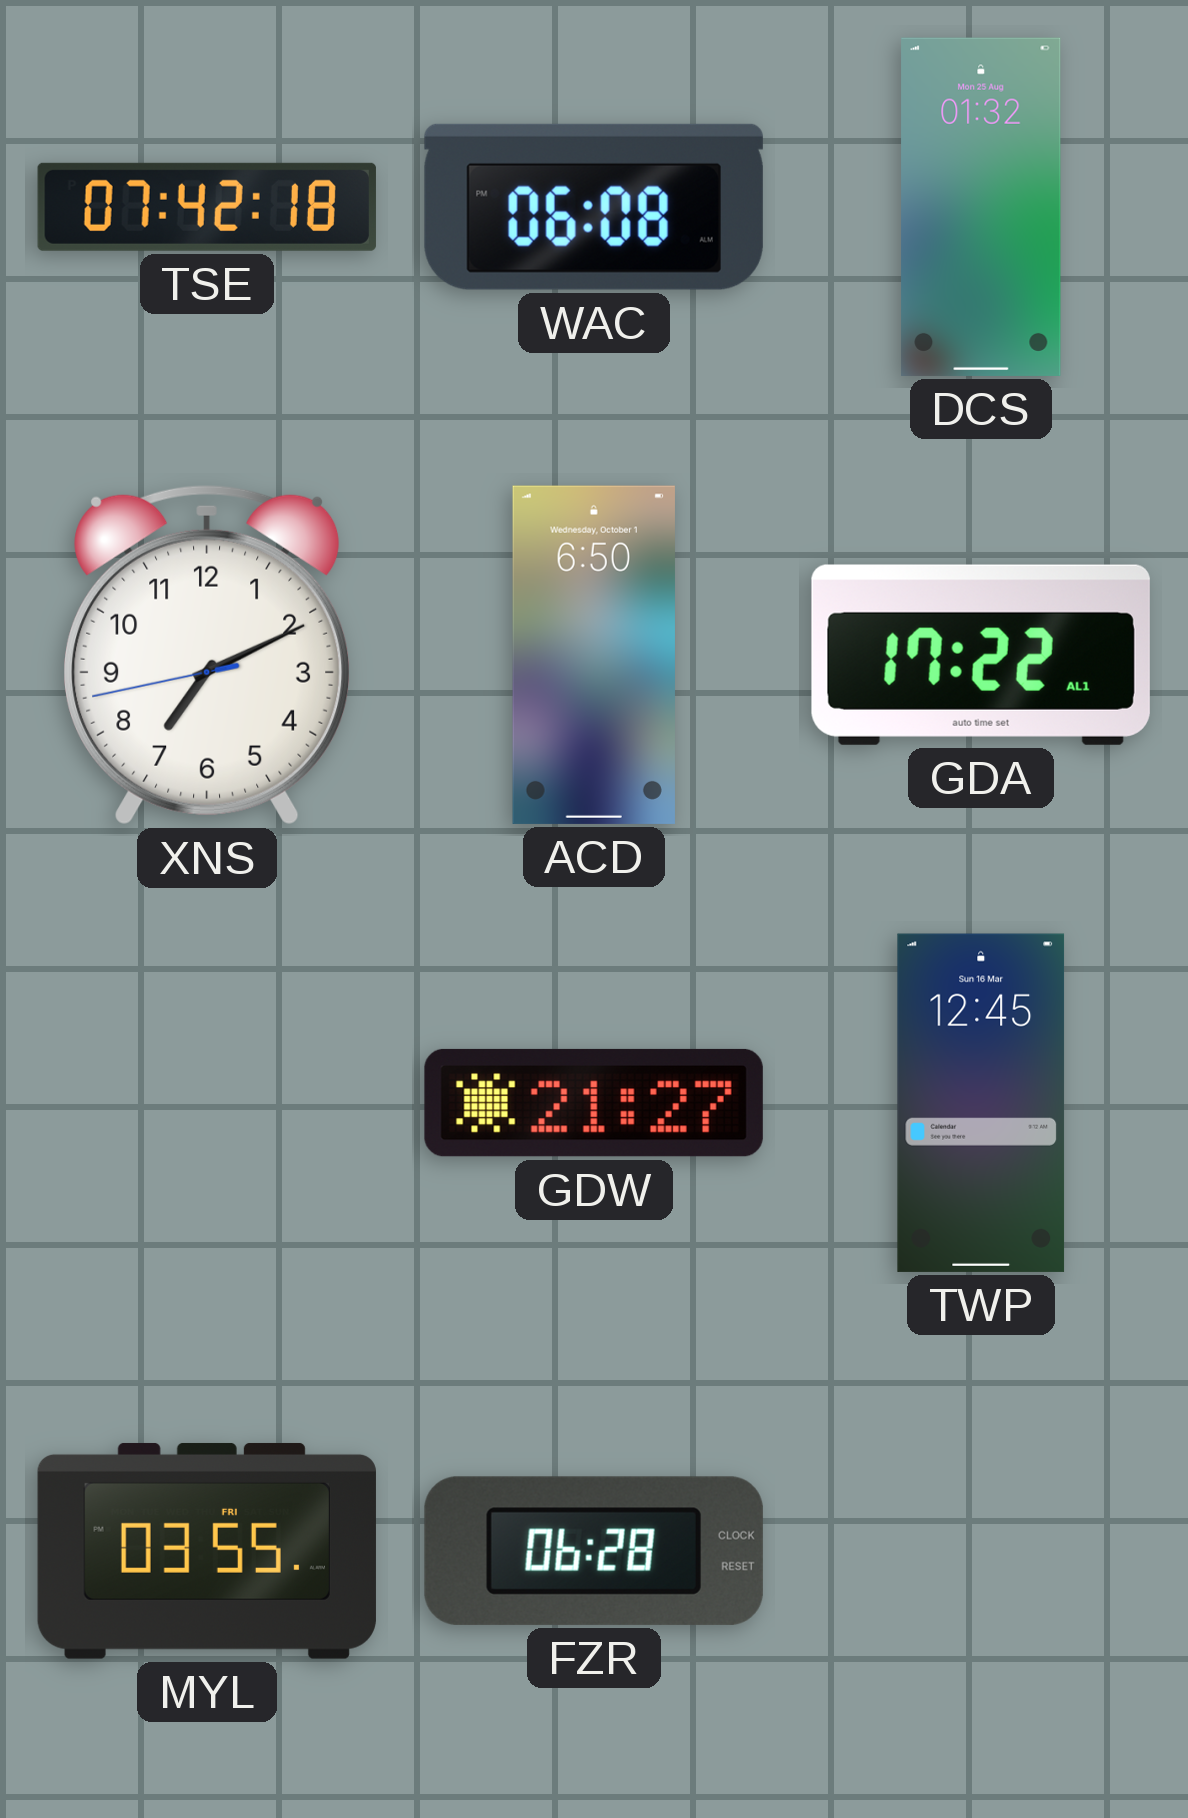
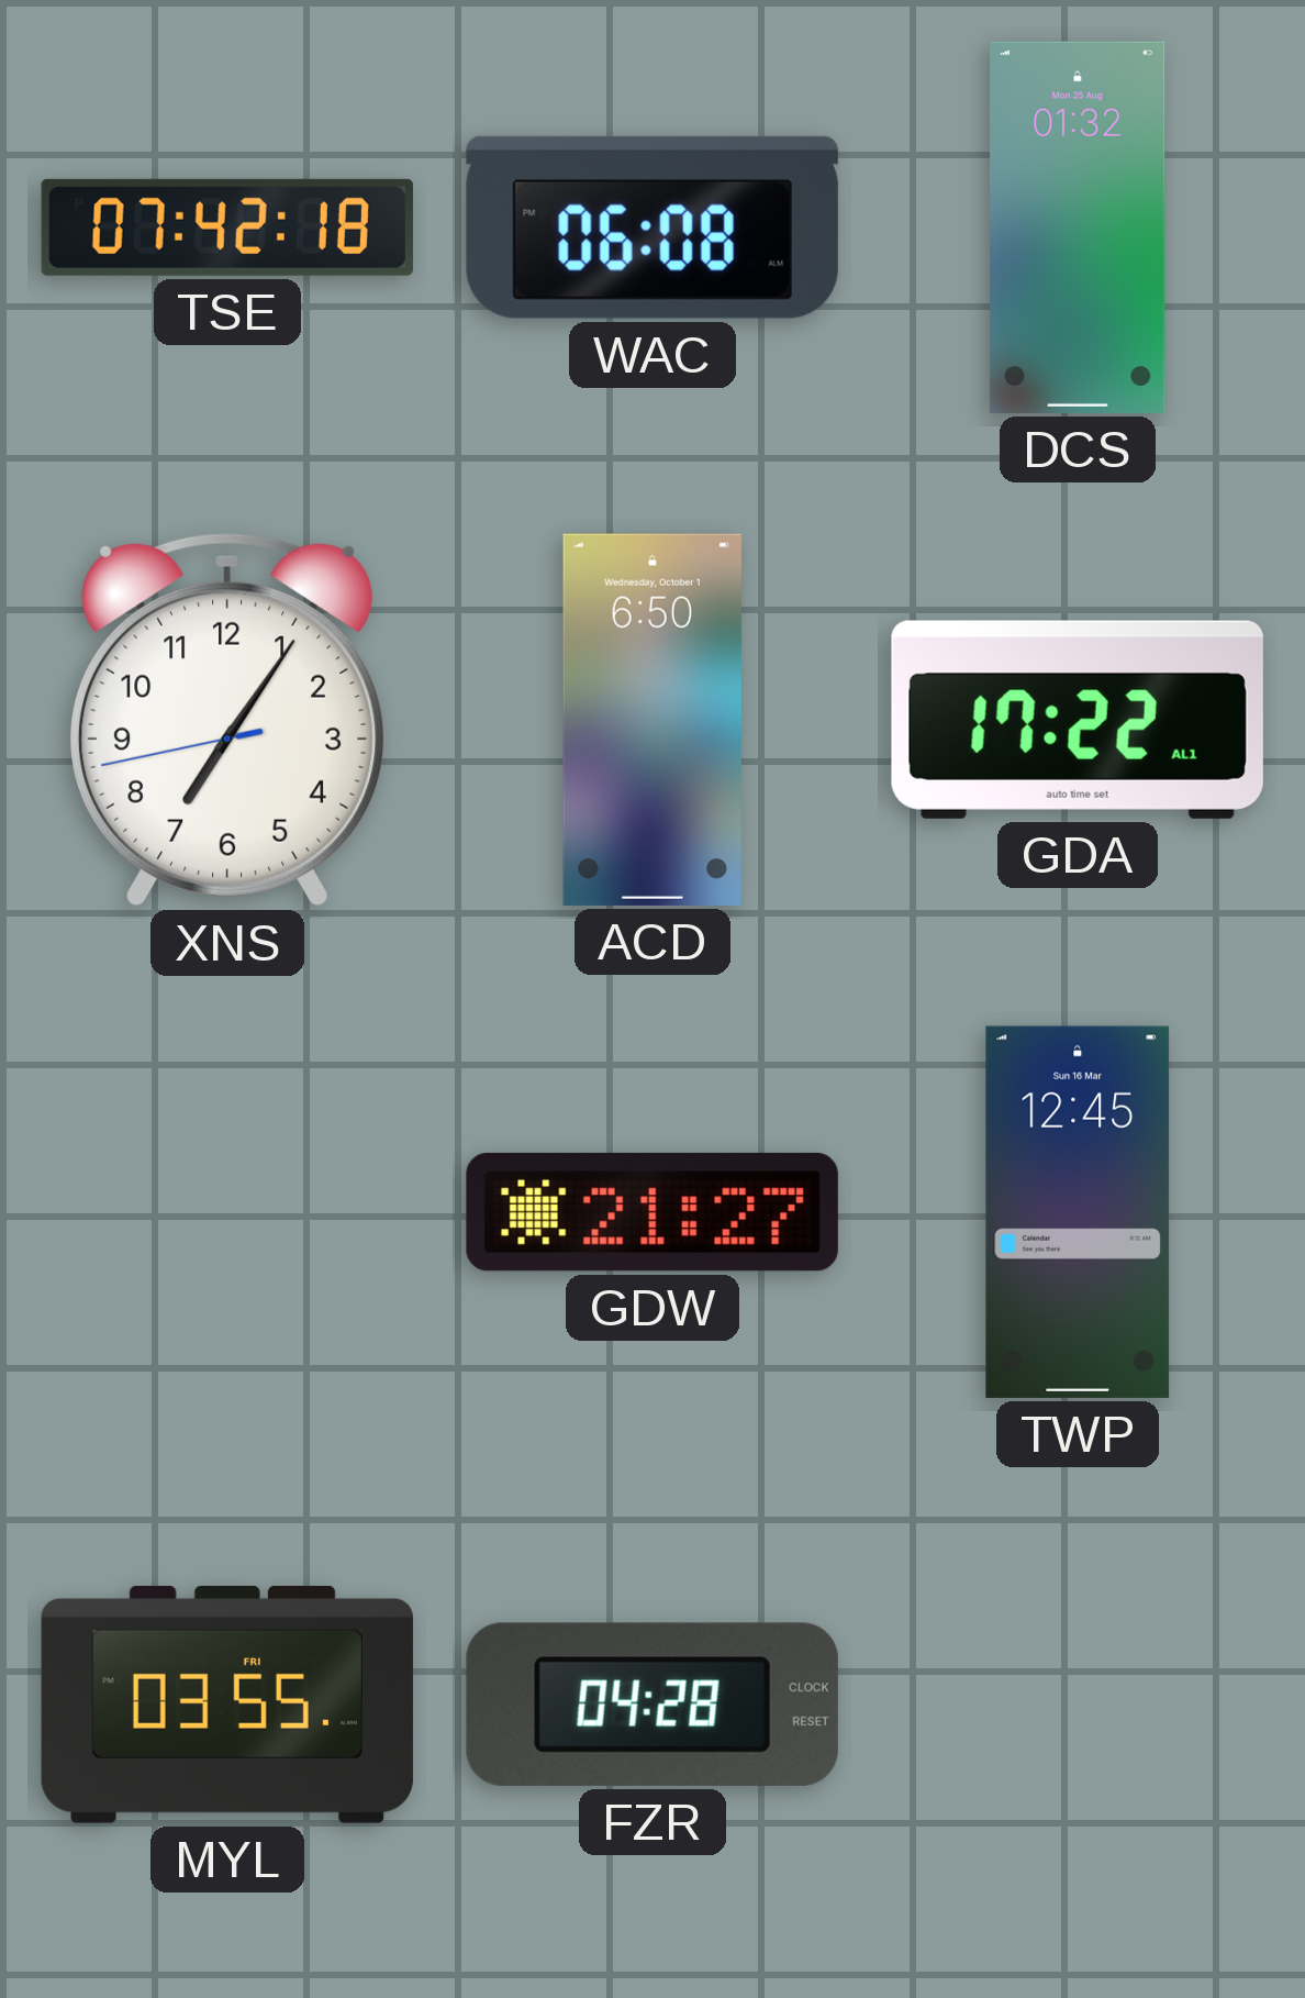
XNS: 7:10 -> 7:05 (227, 720)
FZR: 06:28 -> 04:28 (652, 1705)
